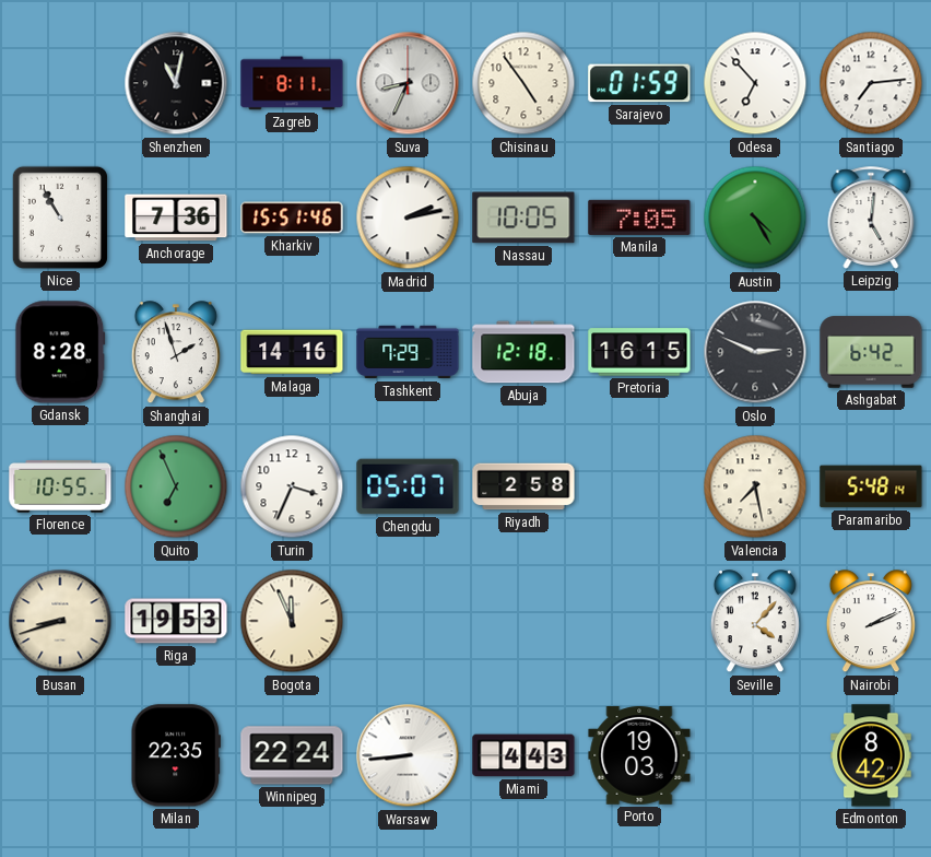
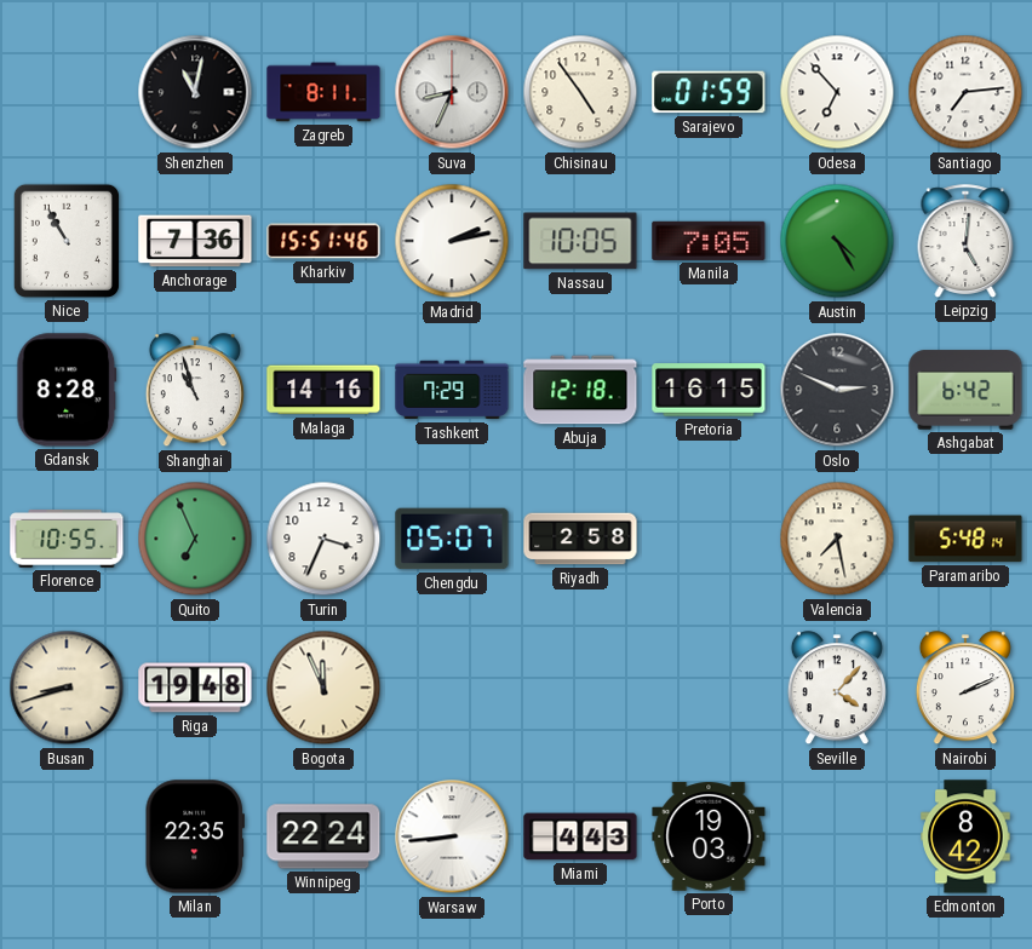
Shanghai: 1:57 -> 10:57 (195, 391)
Riga: 19:53 -> 19:48 (195, 688)
